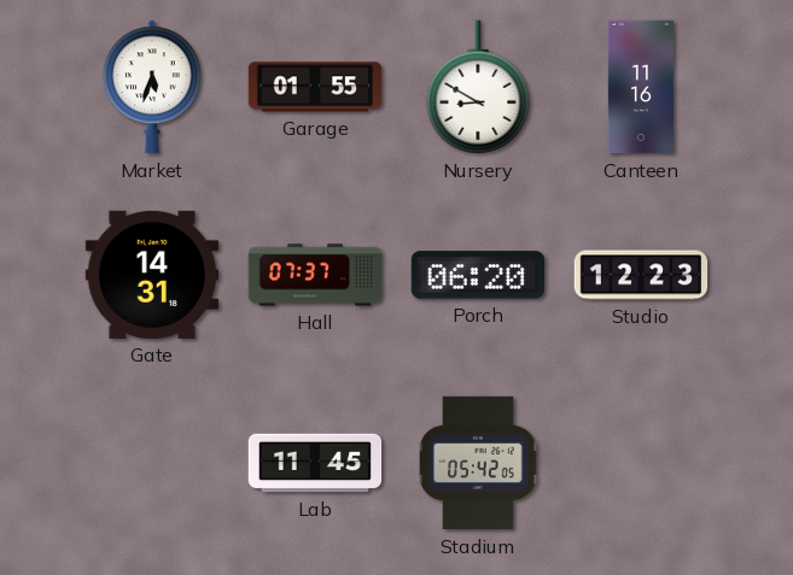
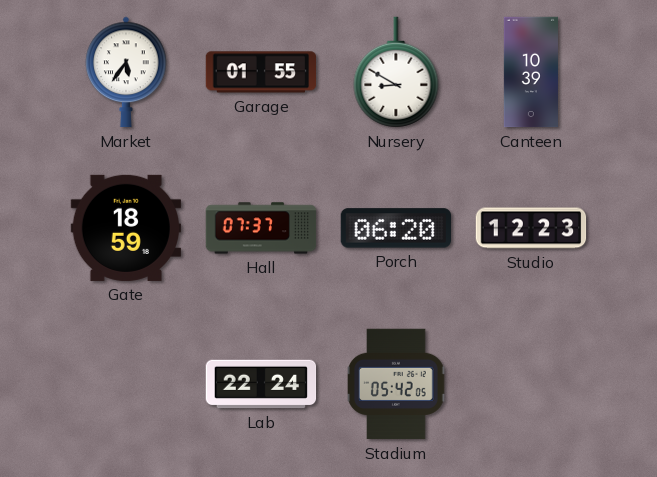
Market: 5:33 -> 5:36 (126, 72)
Canteen: 11:16 -> 10:39 (530, 72)
Gate: 14:31 -> 18:59 (125, 228)
Lab: 11:45 -> 22:24 (261, 384)
